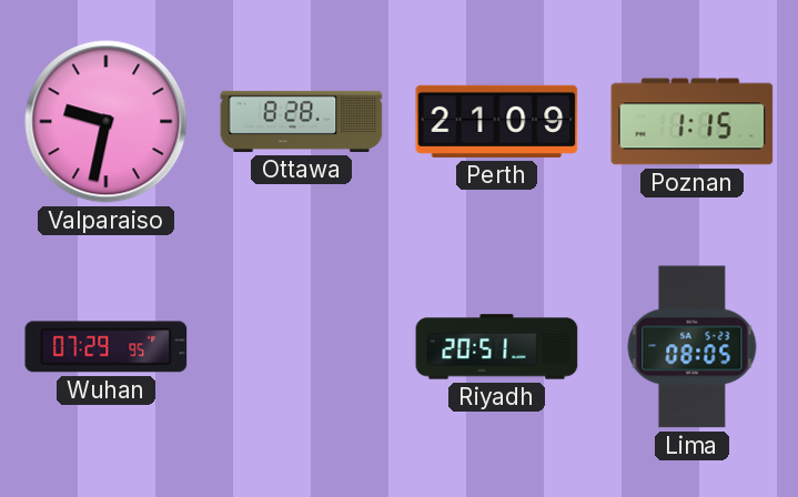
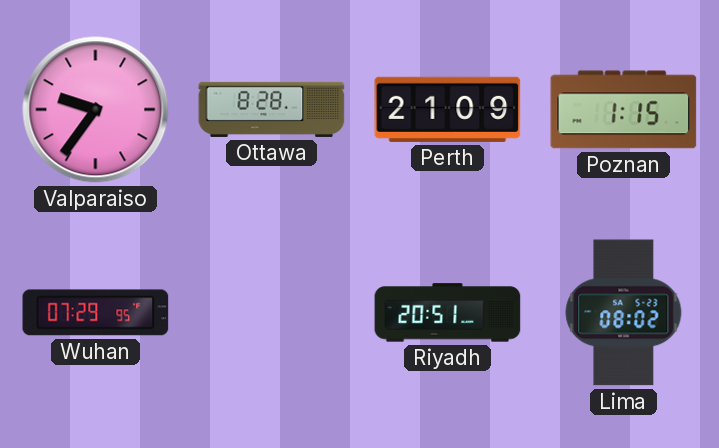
Valparaiso: 9:32 -> 9:36 (96, 110)
Lima: 08:05 -> 08:02 (624, 313)
